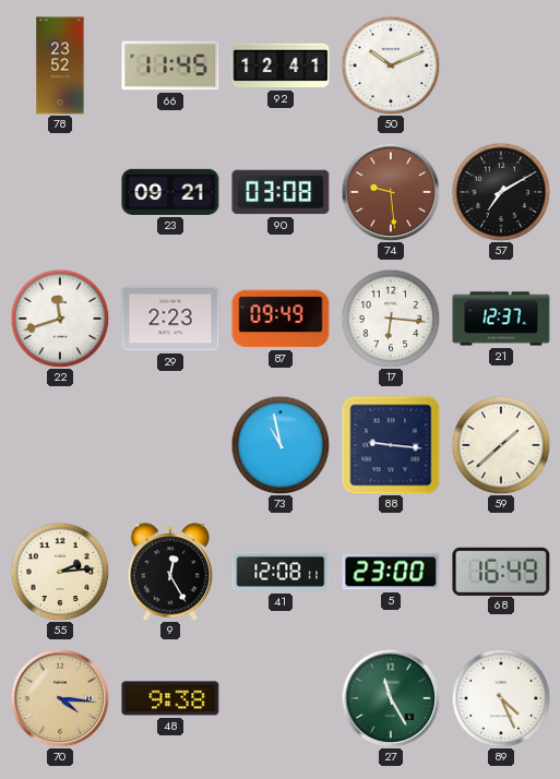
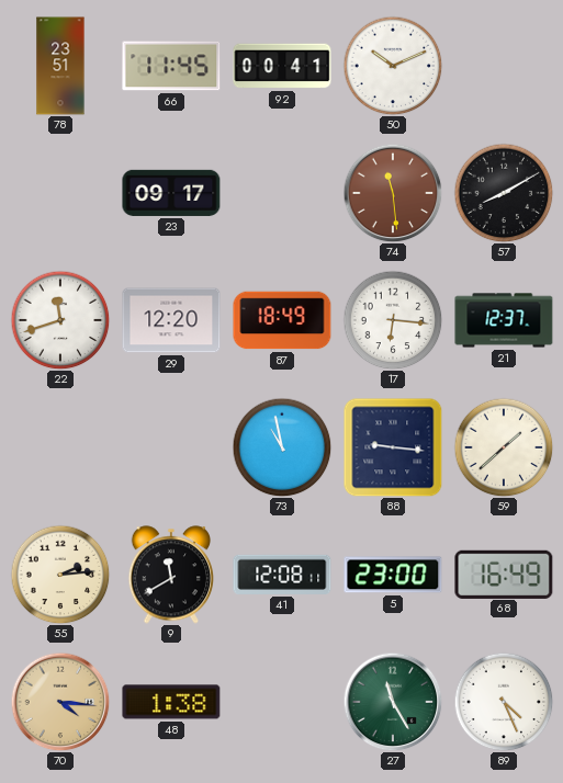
78: 23:52 -> 23:51 (60, 66)
92: 12:41 -> 00:41 (282, 66)
23: 09:21 -> 09:17 (171, 193)
90: 03:08 -> none (281, 192)
74: 9:29 -> 11:29 (393, 193)
57: 7:10 -> 8:10 (504, 193)
29: 2:23 -> 12:20 (171, 320)
87: 09:49 -> 18:49 (282, 320)
9: 12:25 -> 11:40 (170, 575)
48: 9:38 -> 1:38 (171, 702)
